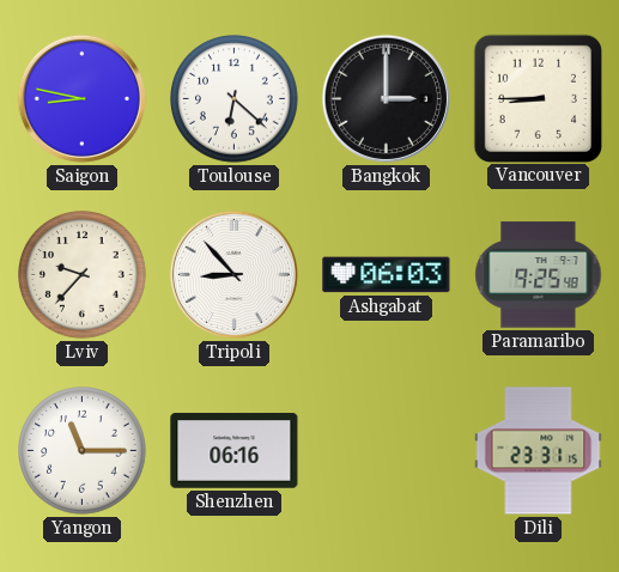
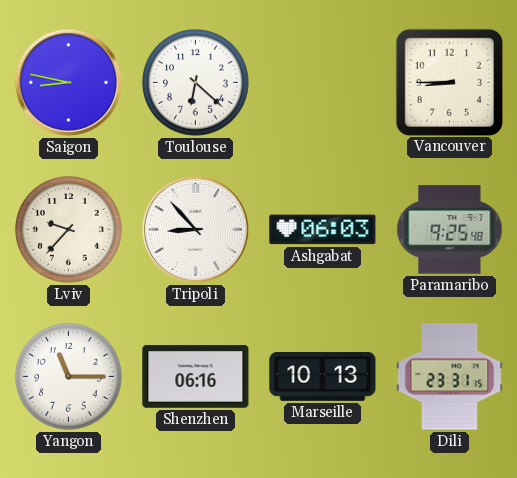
Bangkok: 3:00 -> none (386, 98)
Marseille: none -> 10:13 (323, 376)
